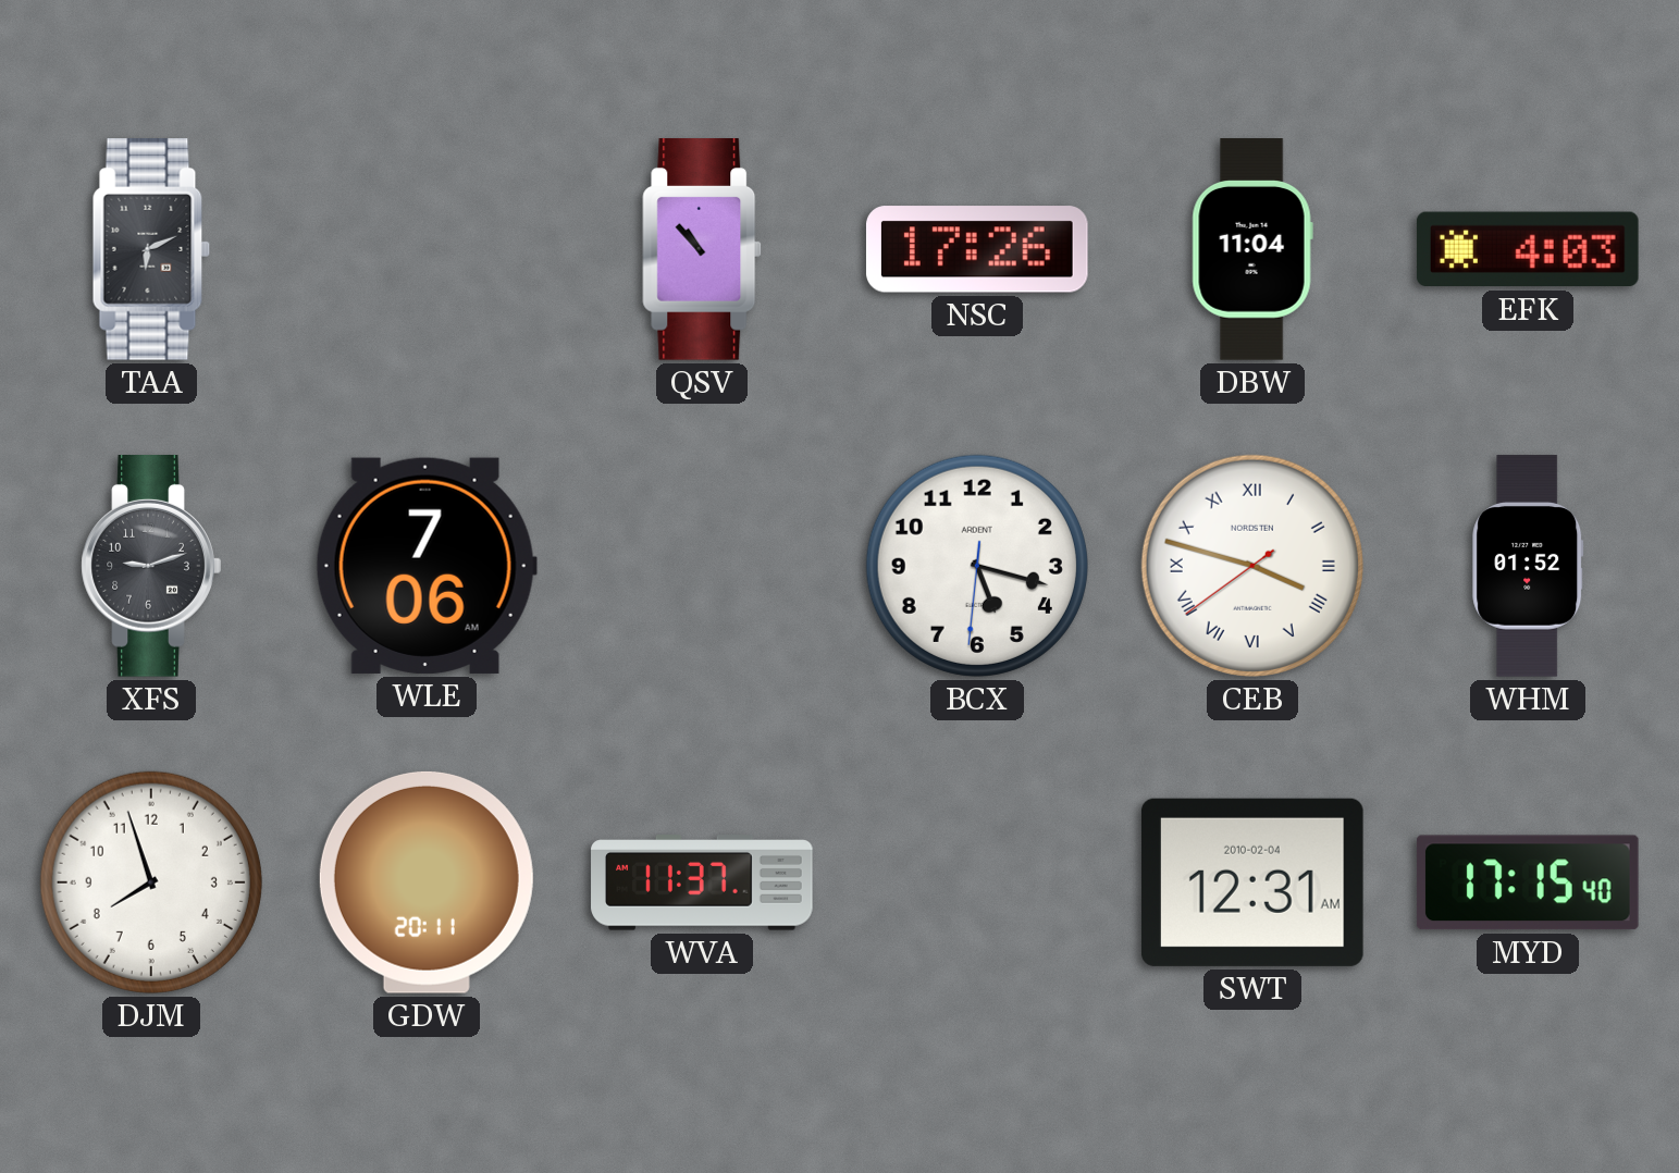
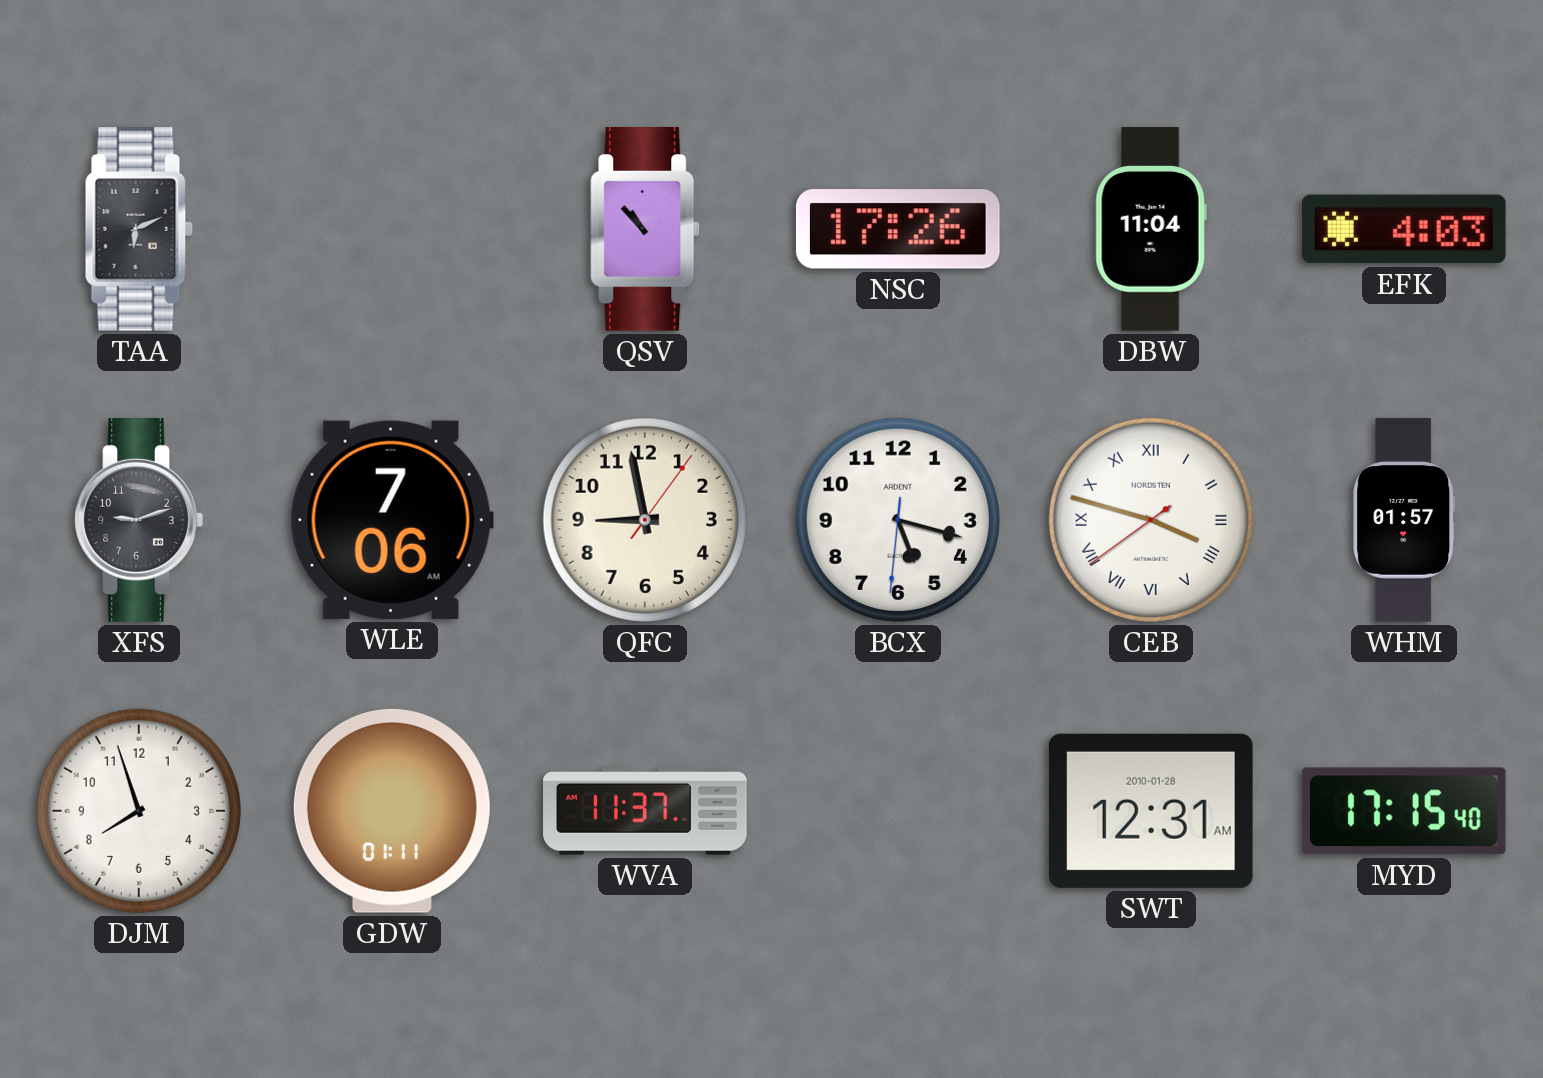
QFC: none -> 8:58 (645, 520)
WHM: 01:52 -> 01:57 (1404, 520)
GDW: 20:11 -> 01:11 (392, 811)
SWT date: 2010-02-04 -> 2010-01-28 (1151, 811)
